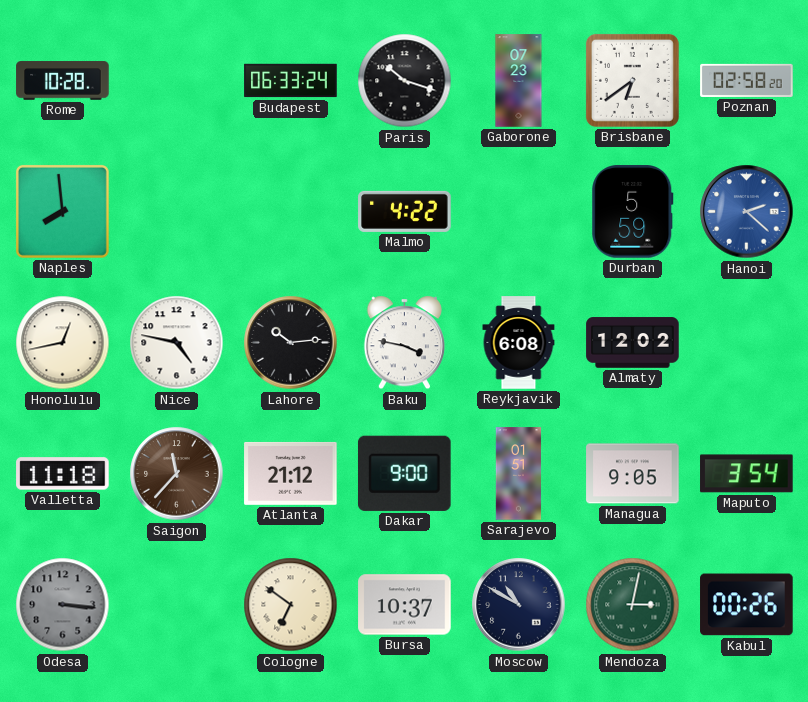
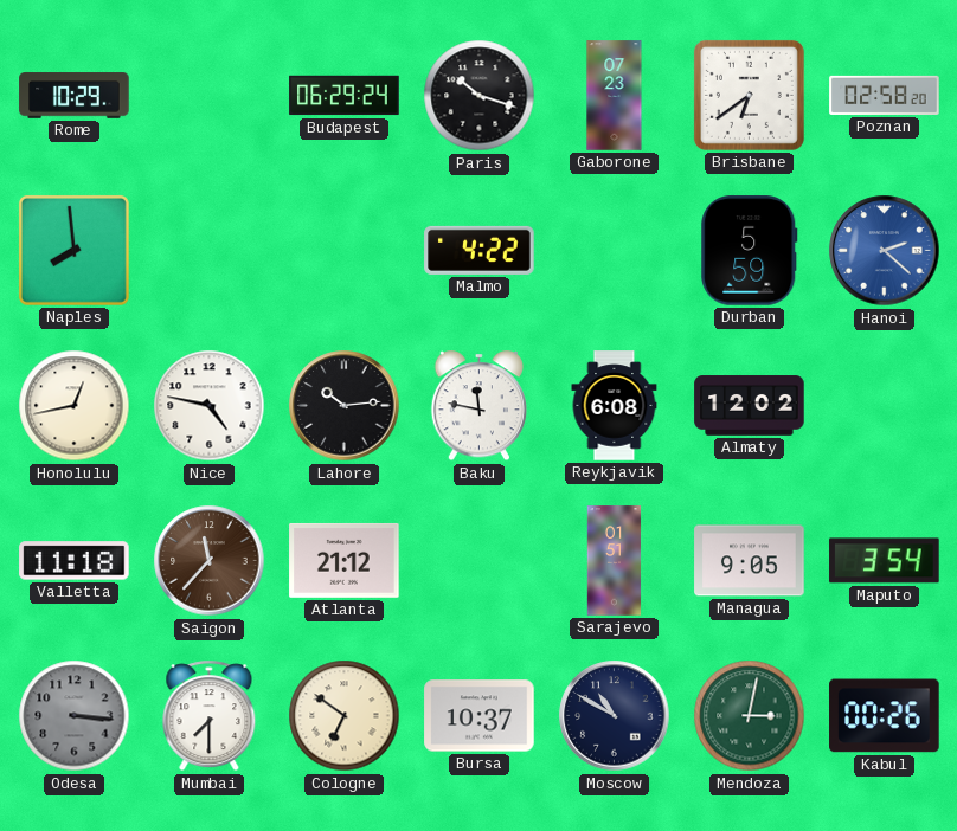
Rome: 10:28 -> 10:29 (75, 96)
Budapest: 06:33 -> 06:29 (345, 96)
Baku: 3:47 -> 11:47 (478, 406)
Dakar: 9:00 -> none (404, 473)
Mumbai: none -> 7:30 (210, 716)
